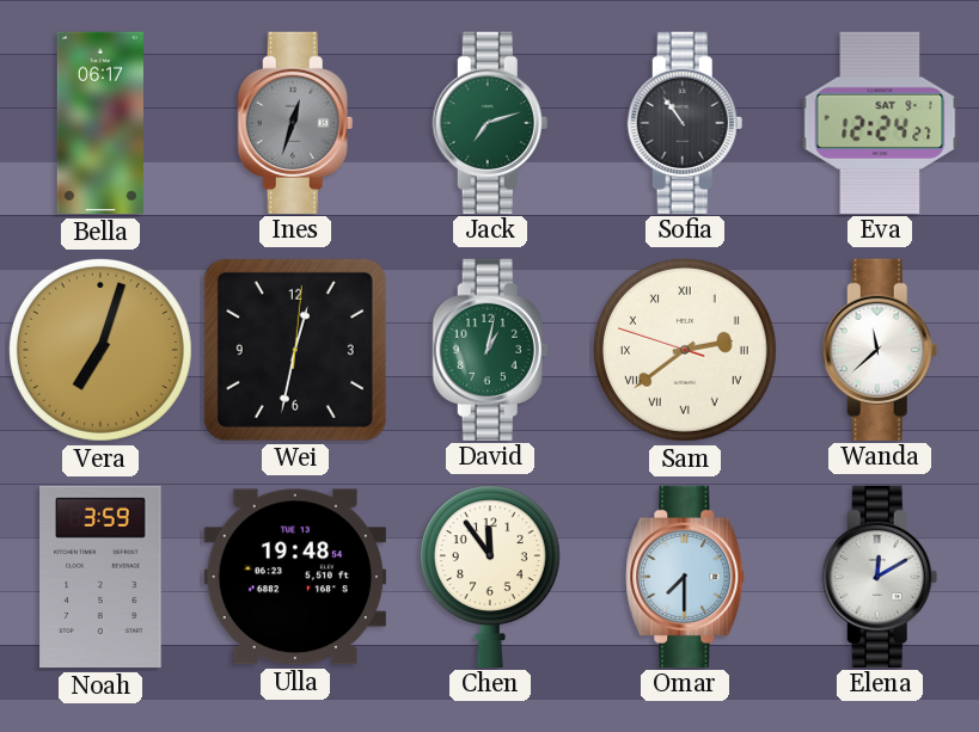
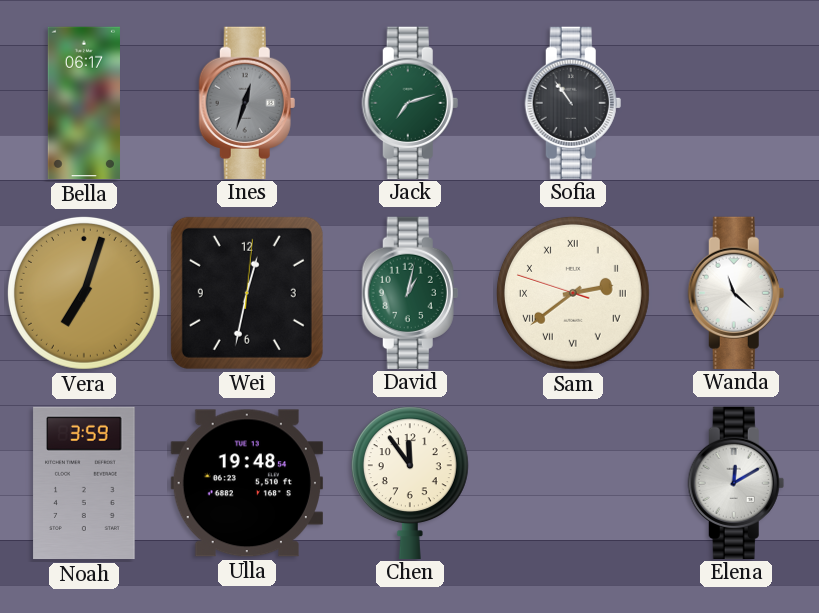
Eva: 12:24 -> none (880, 122)
Wanda: 11:38 -> 11:22 (736, 292)
Omar: 7:30 -> none (685, 576)
